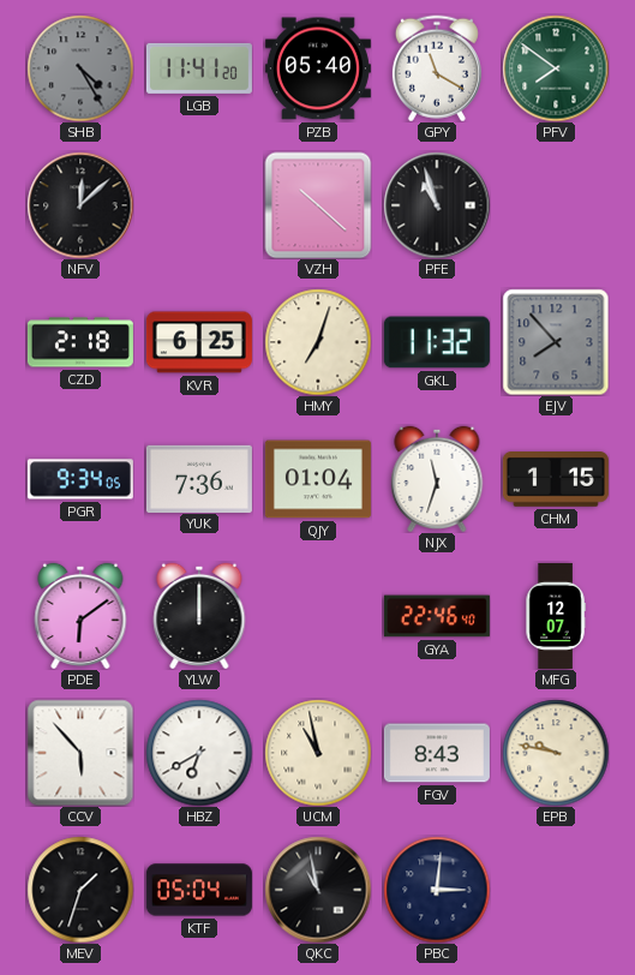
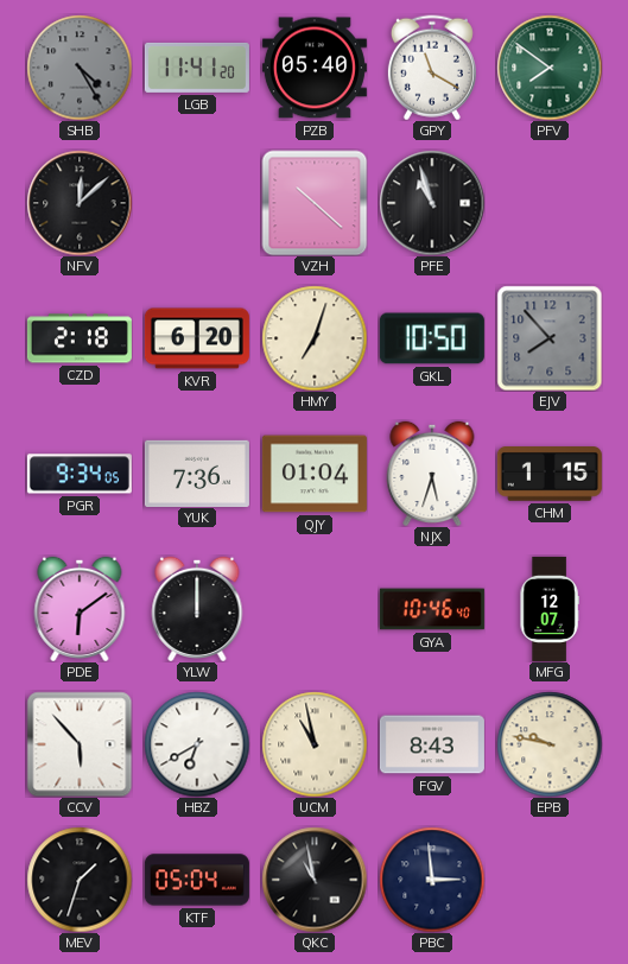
KVR: 6:25 -> 6:20 (197, 338)
GKL: 11:32 -> 10:50 (432, 338)
NJX: 11:33 -> 5:33 (432, 473)
GYA: 22:46 -> 10:46 (432, 609)
PBC: 3:01 -> 2:59 (432, 880)
